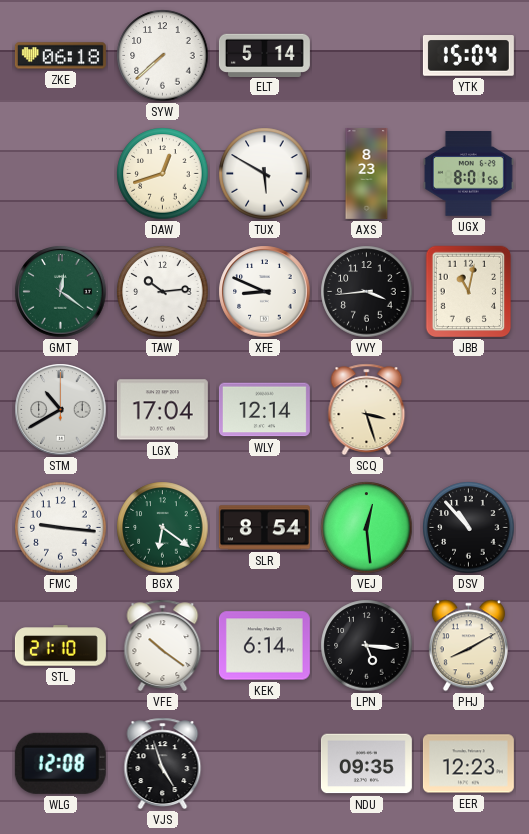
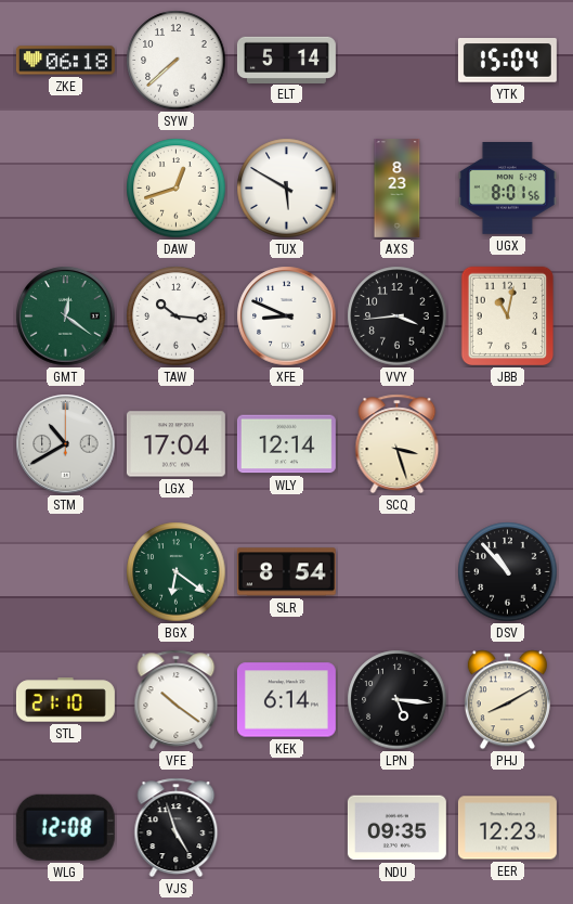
TAW: 10:14 -> 10:16 (177, 317)
FMC: 9:16 -> none (61, 528)
VEJ: 12:29 -> none (367, 528)
